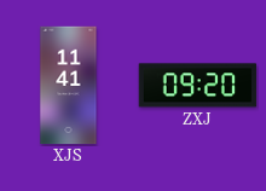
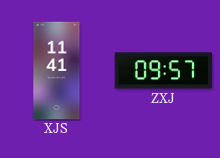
ZXJ: 09:20 -> 09:57 (164, 71)
